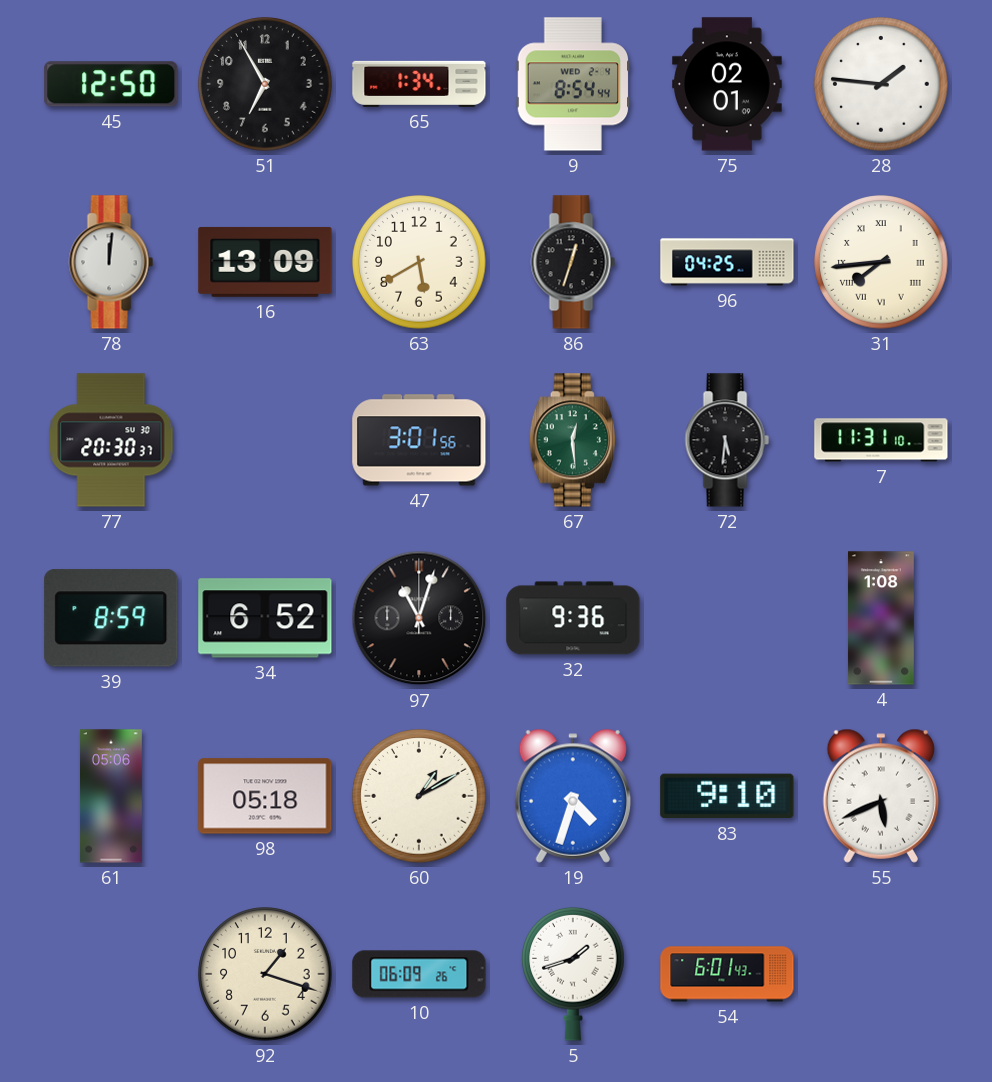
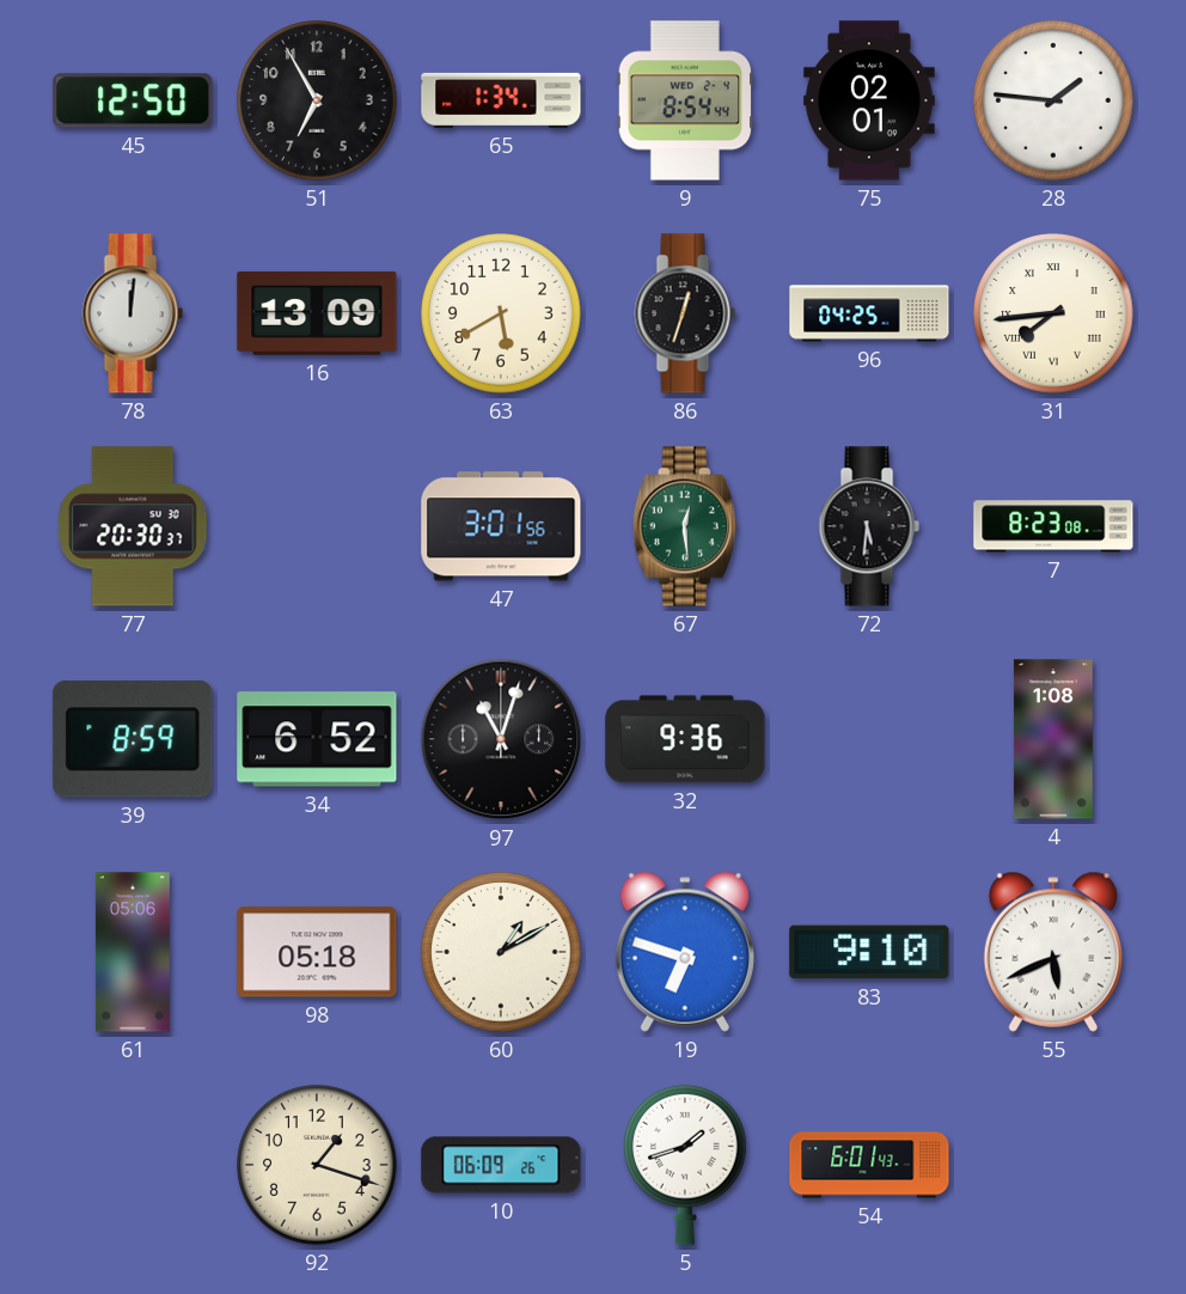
7: 11:31 -> 8:23 (1053, 526)
19: 4:33 -> 6:48 (684, 952)
